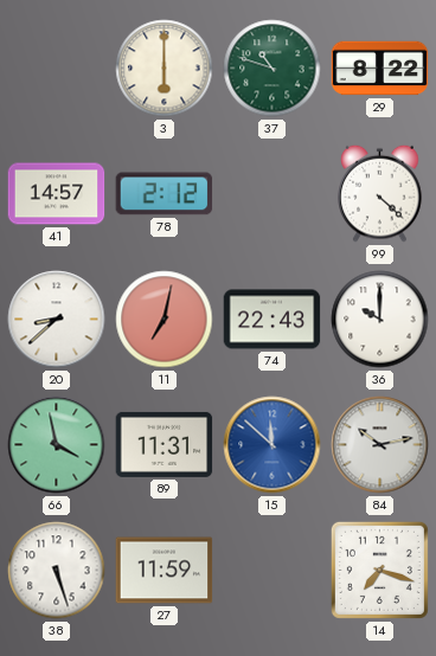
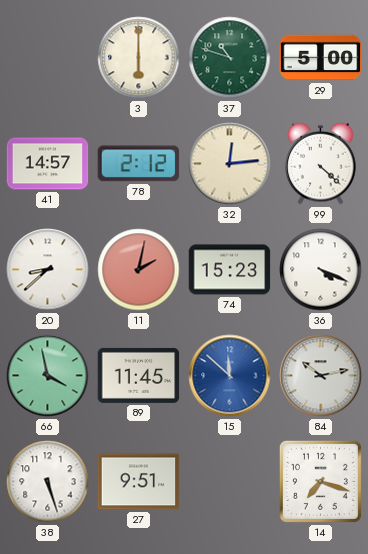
29: 8:22 -> 5:00 (321, 58)
32: none -> 12:14 (230, 164)
11: 7:02 -> 2:02 (139, 270)
74: 22:43 -> 15:23 (230, 270)
36: 10:00 -> 4:19 (321, 270)
89: 11:31 -> 11:45 (139, 375)
27: 11:59 -> 9:51 (139, 482)
